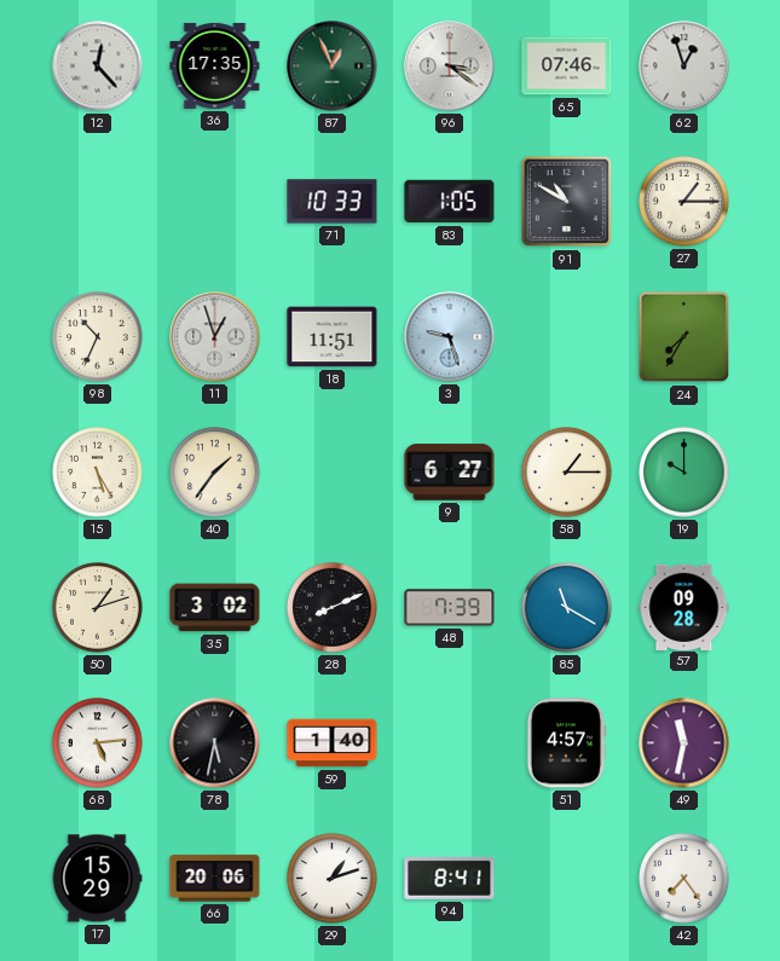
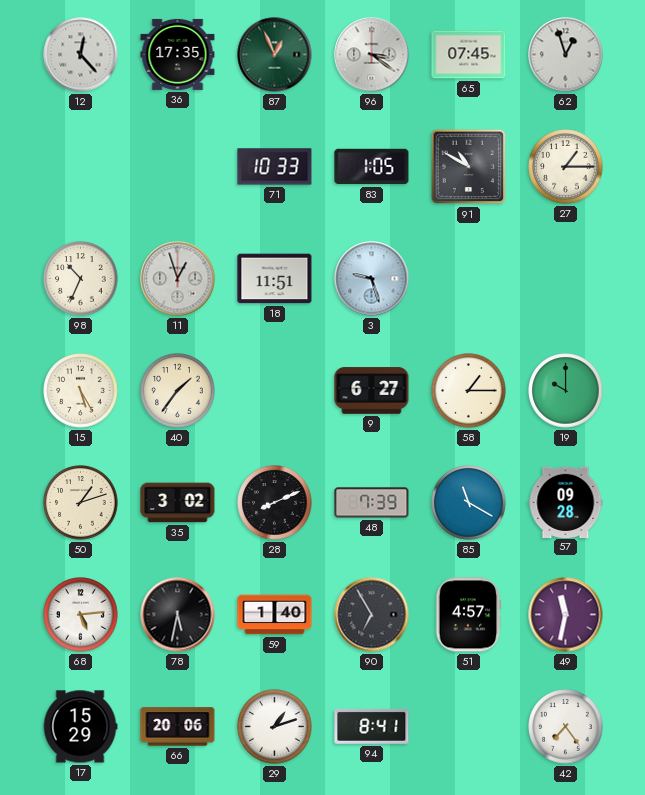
65: 07:46 -> 07:45 (469, 55)
24: 7:35 -> none (684, 337)
90: none -> 6:55 (372, 615)
